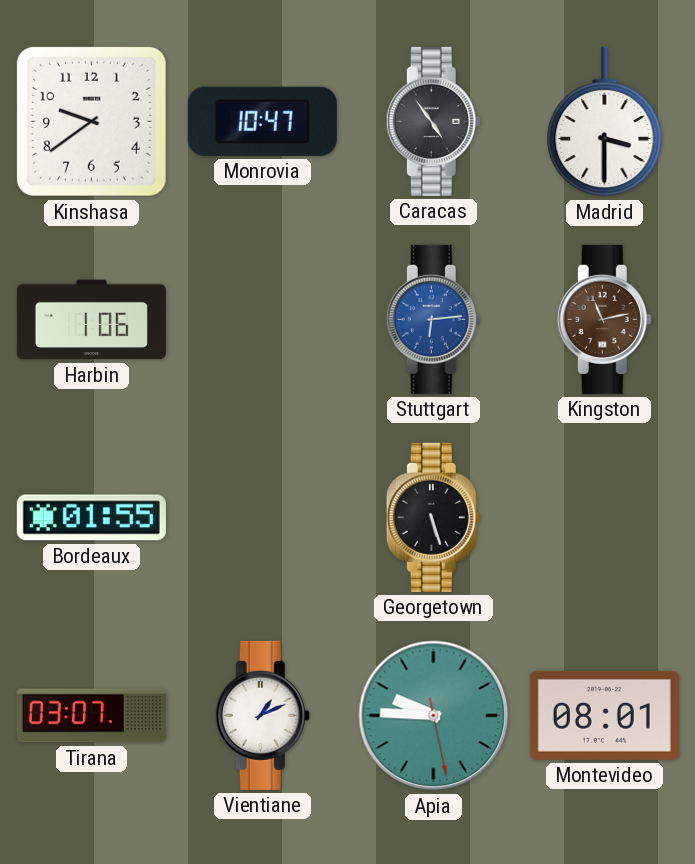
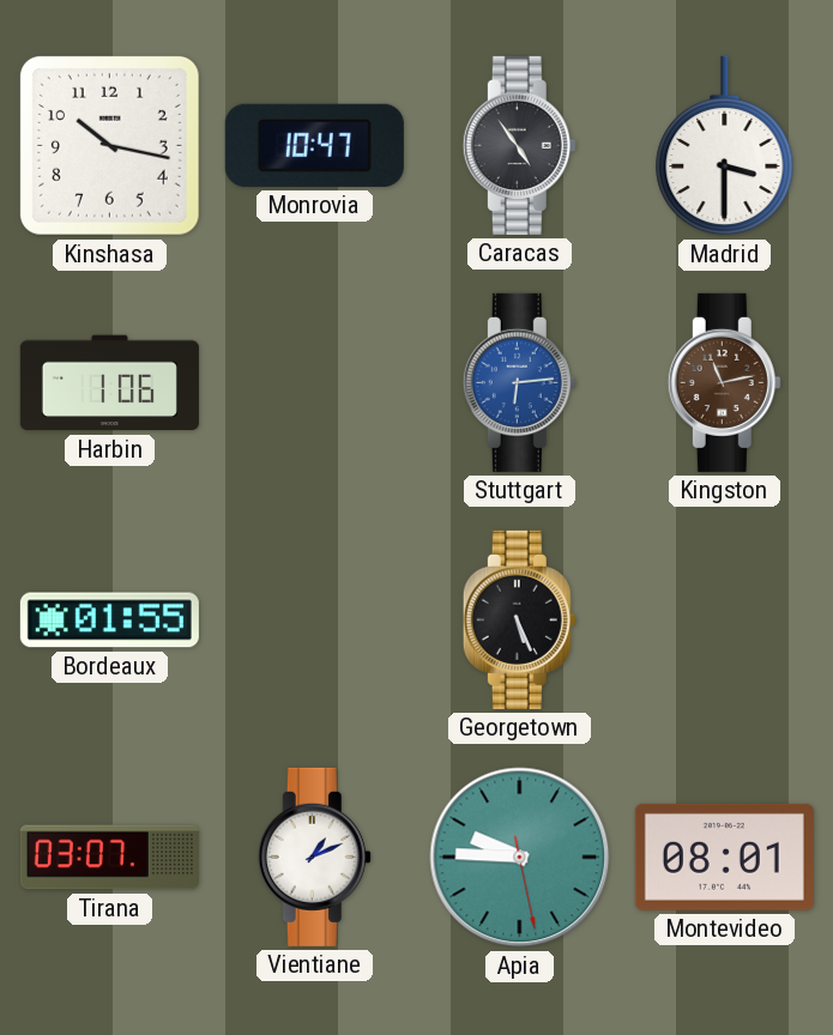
Kinshasa: 9:39 -> 10:17 (109, 145)
Georgetown: 5:27 -> 5:26 (519, 619)
